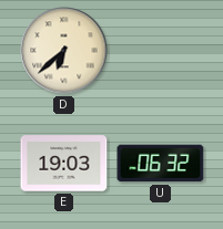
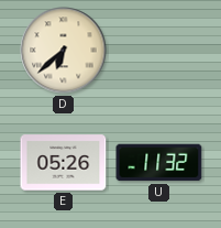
E: 19:03 -> 05:26 (64, 163)
U: 06:32 -> 11:32 (159, 163)
